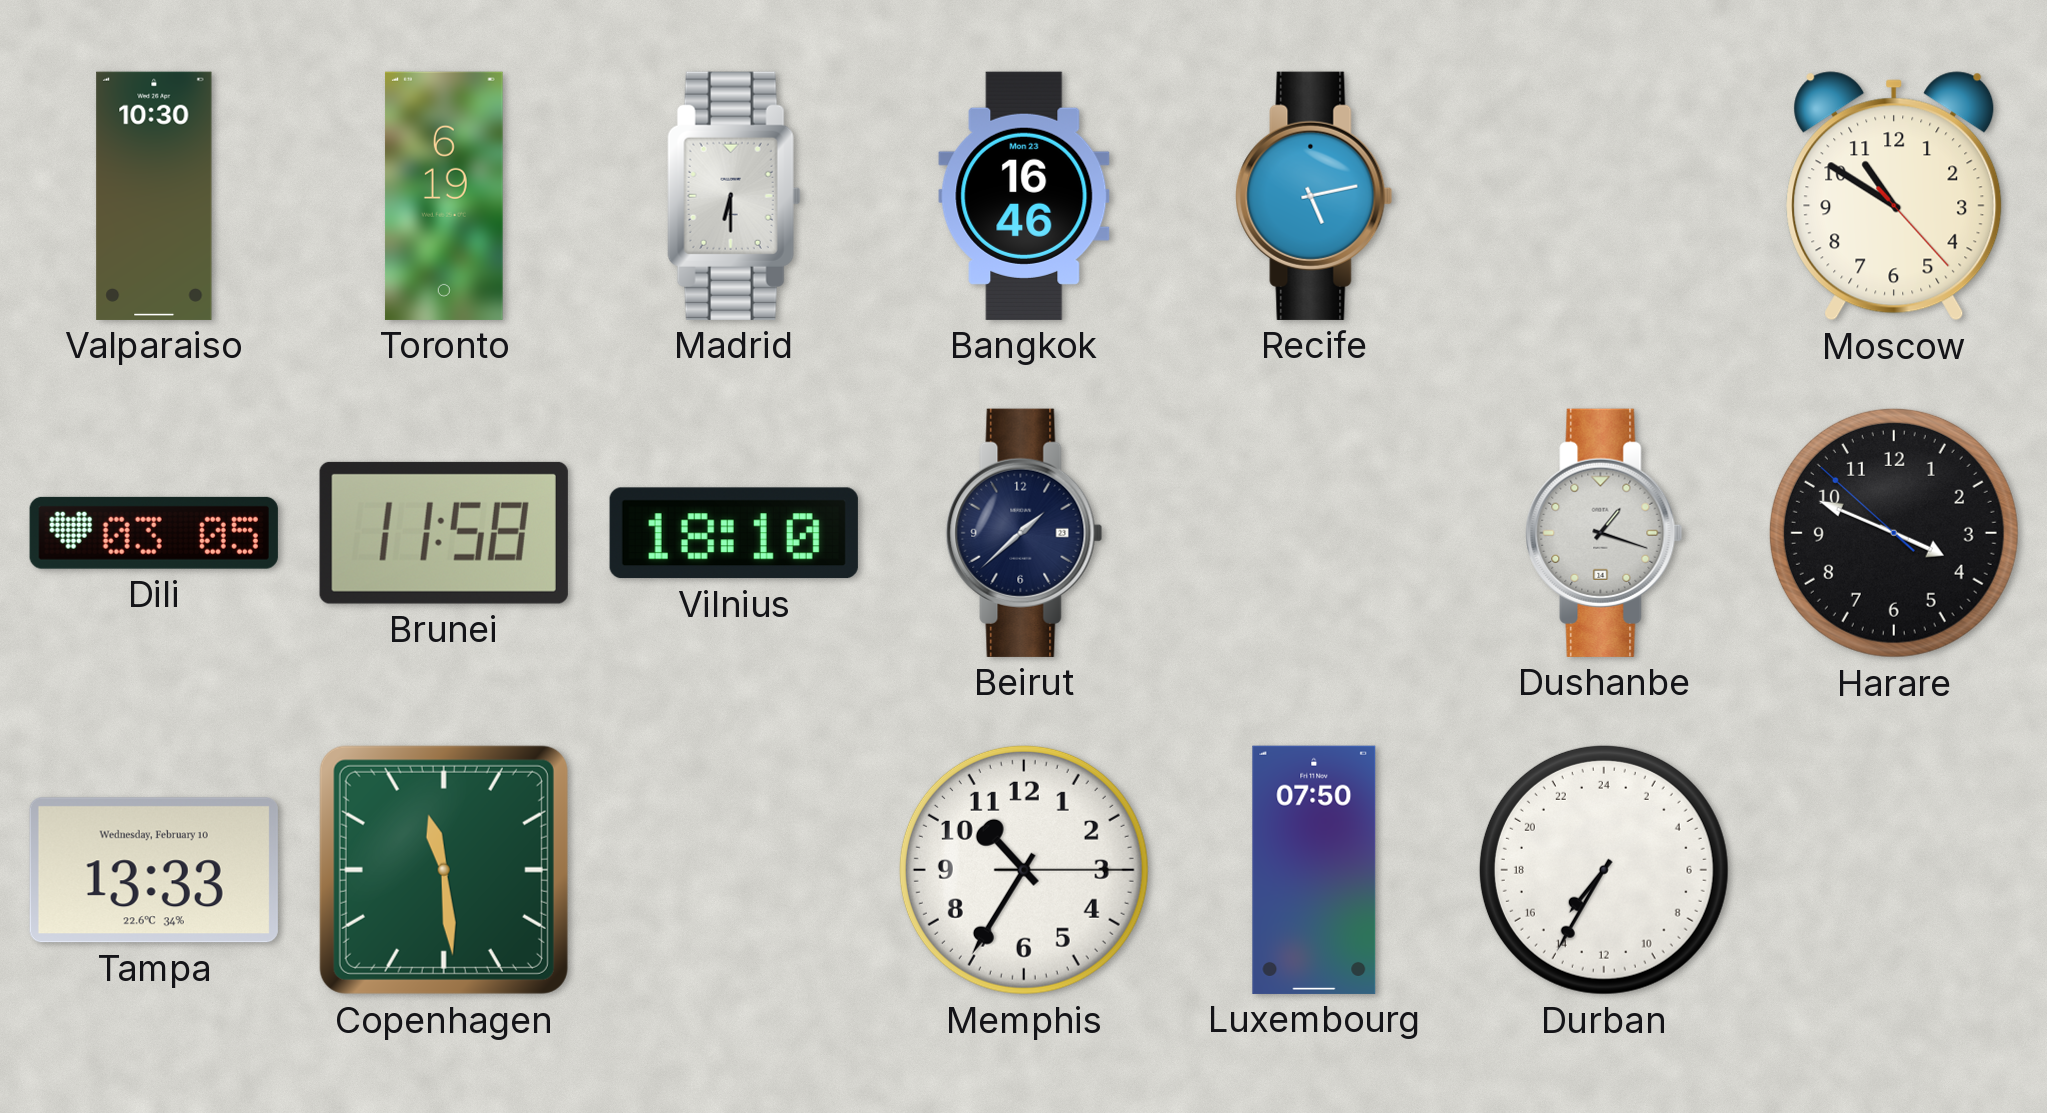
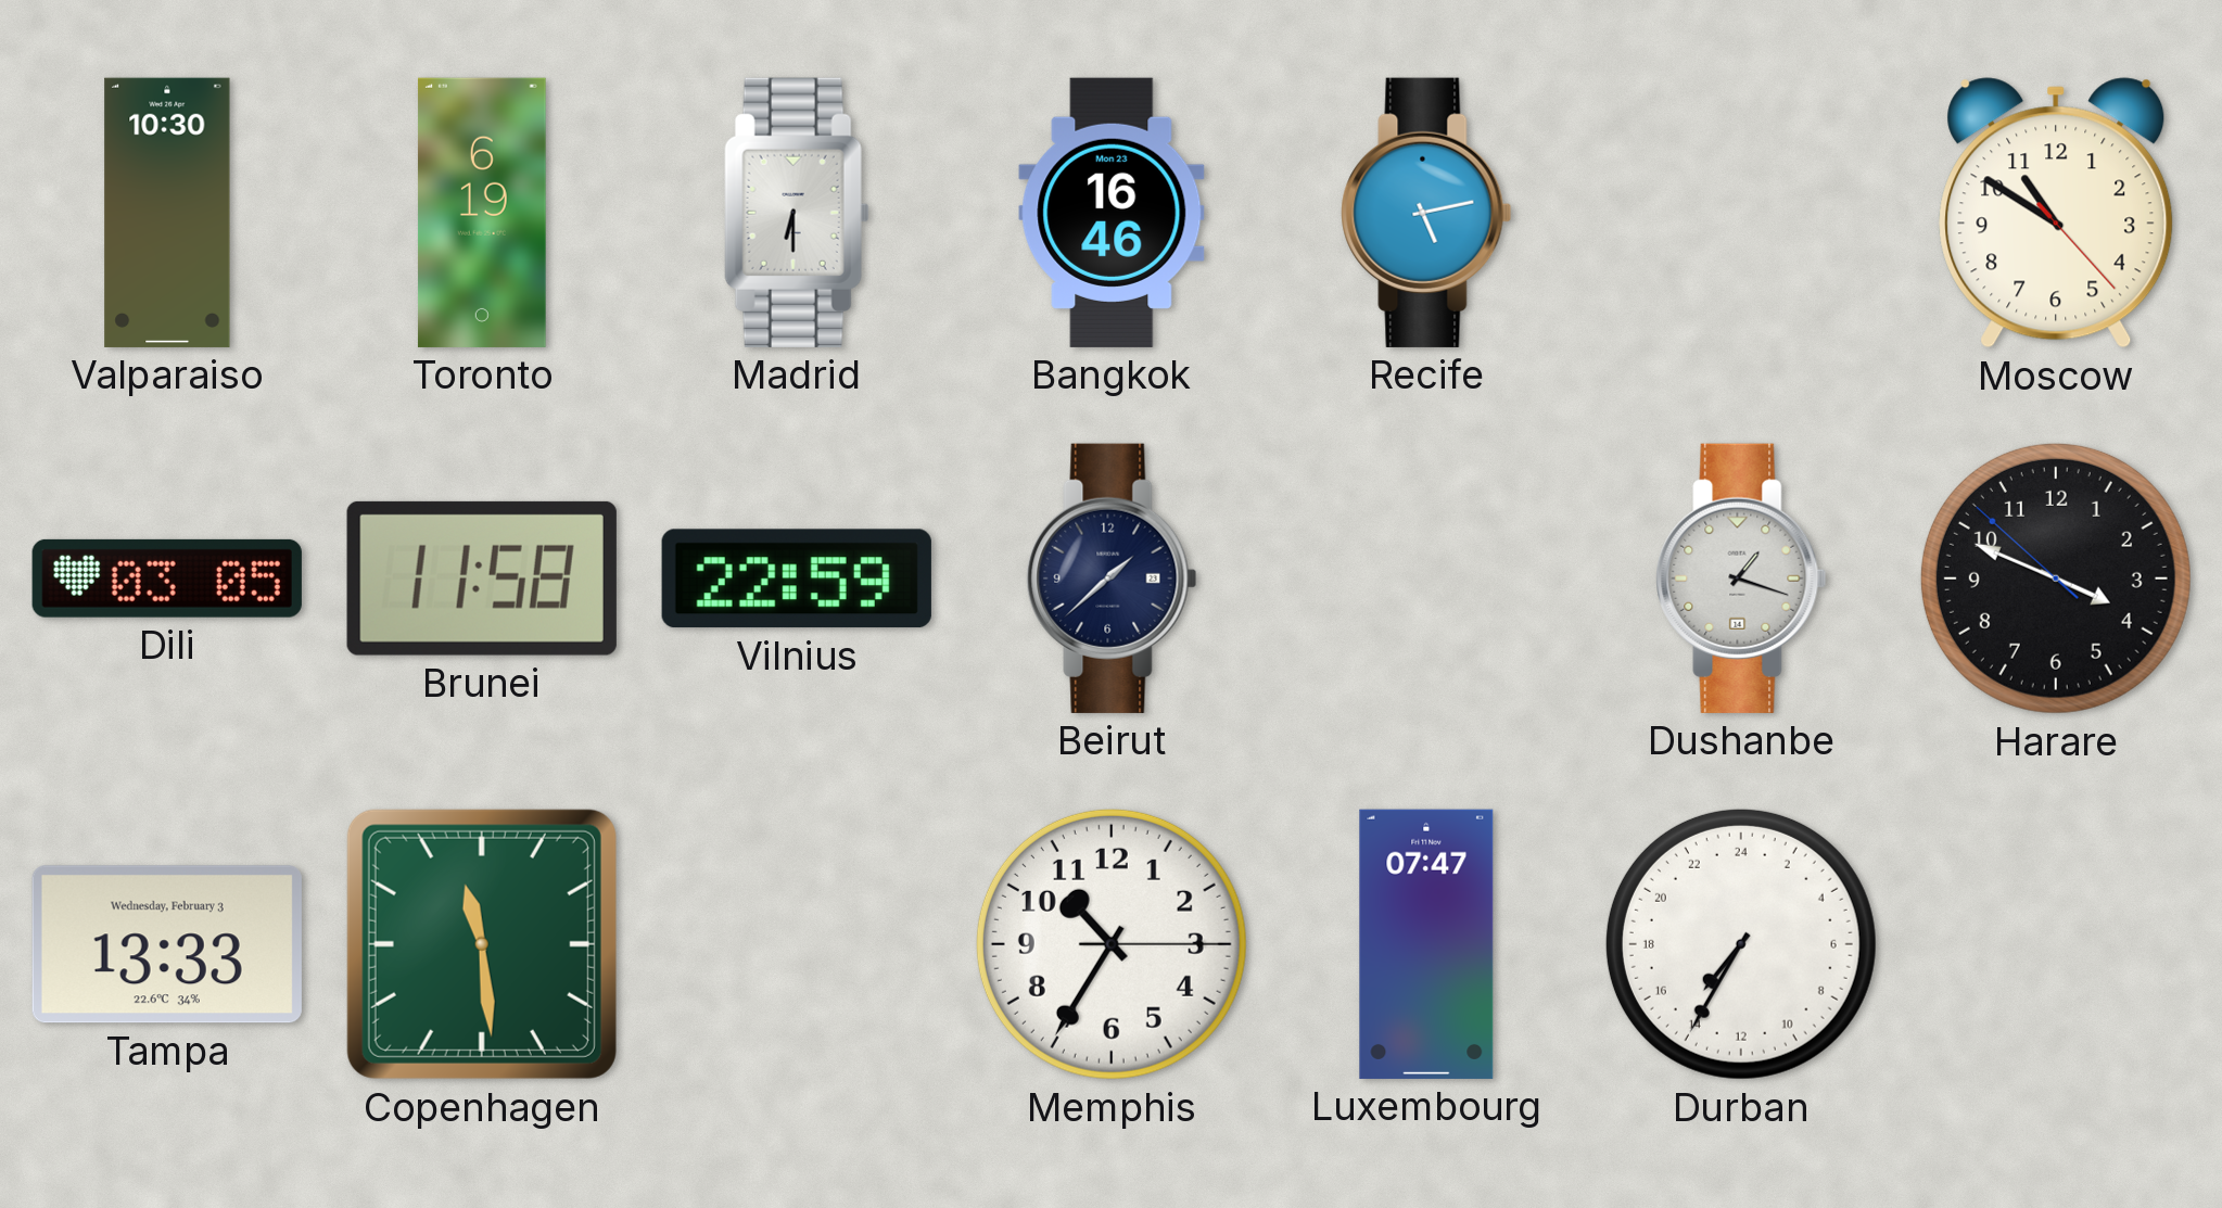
Vilnius: 18:10 -> 22:59 (797, 578)
Tampa date: Wednesday, February 10 -> Wednesday, February 3 (167, 944)
Luxembourg: 07:50 -> 07:47 (1426, 944)
